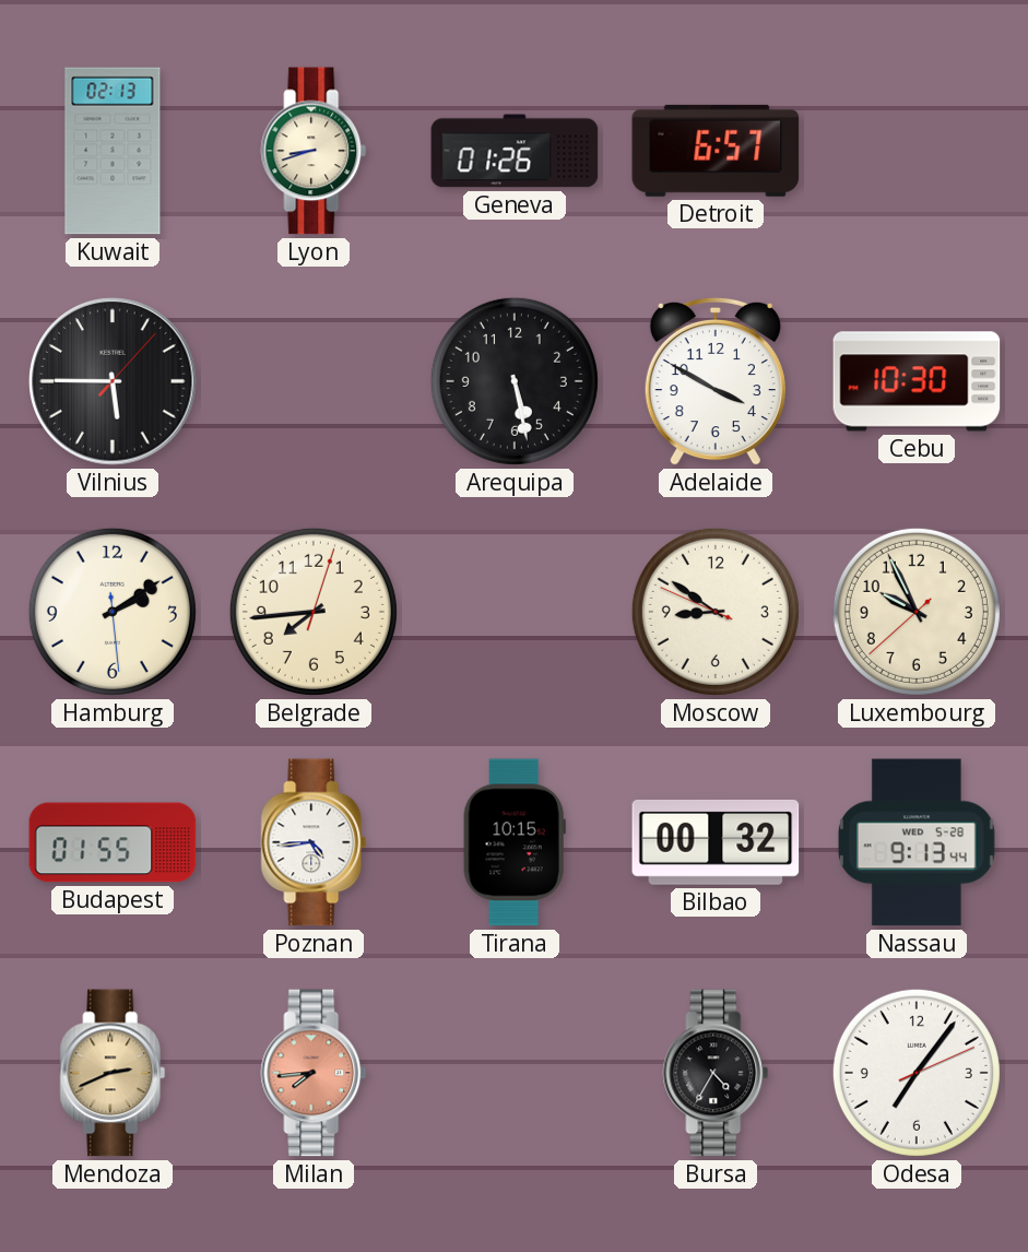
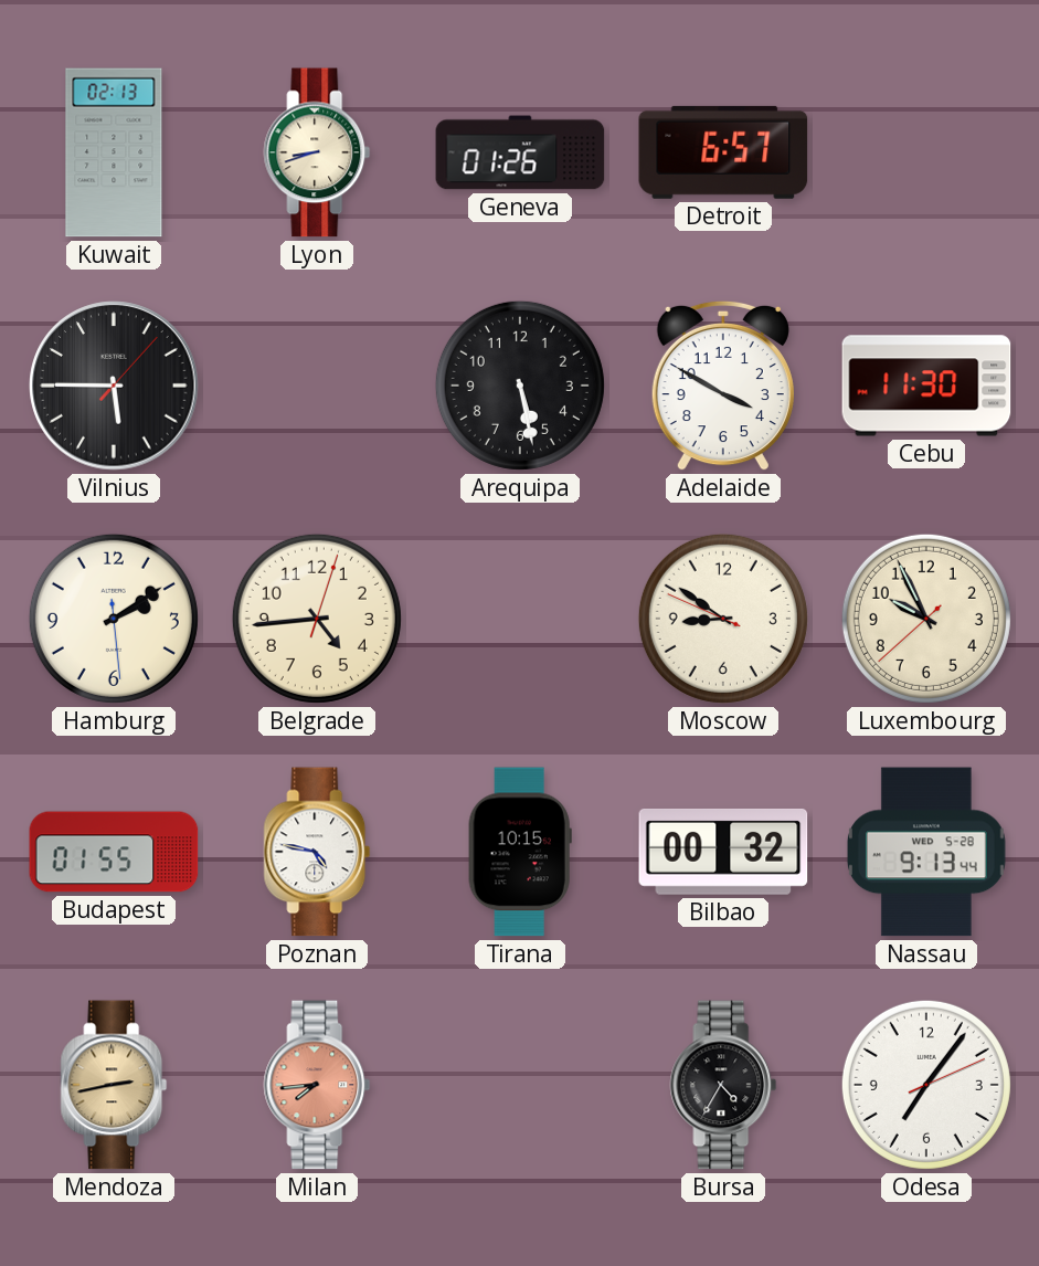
Cebu: 10:30 -> 11:30 (926, 386)
Belgrade: 7:44 -> 4:44 (317, 619)
Poznan: 4:44 -> 4:47 (317, 852)
Mendoza: 2:41 -> 2:43 (114, 1085)
